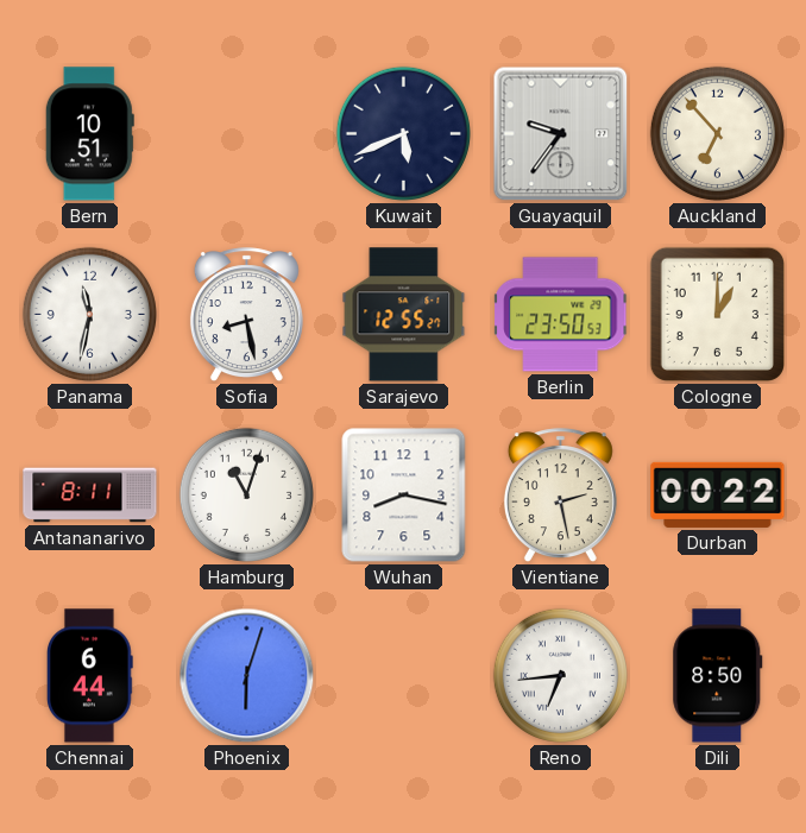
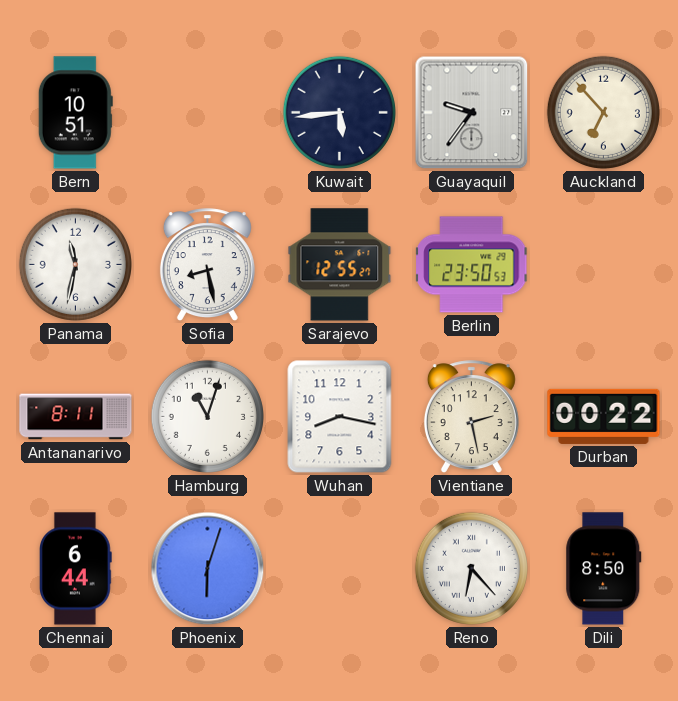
Kuwait: 5:41 -> 5:44 (339, 112)
Cologne: 1:00 -> none (717, 314)
Reno: 6:44 -> 6:23 (471, 568)
